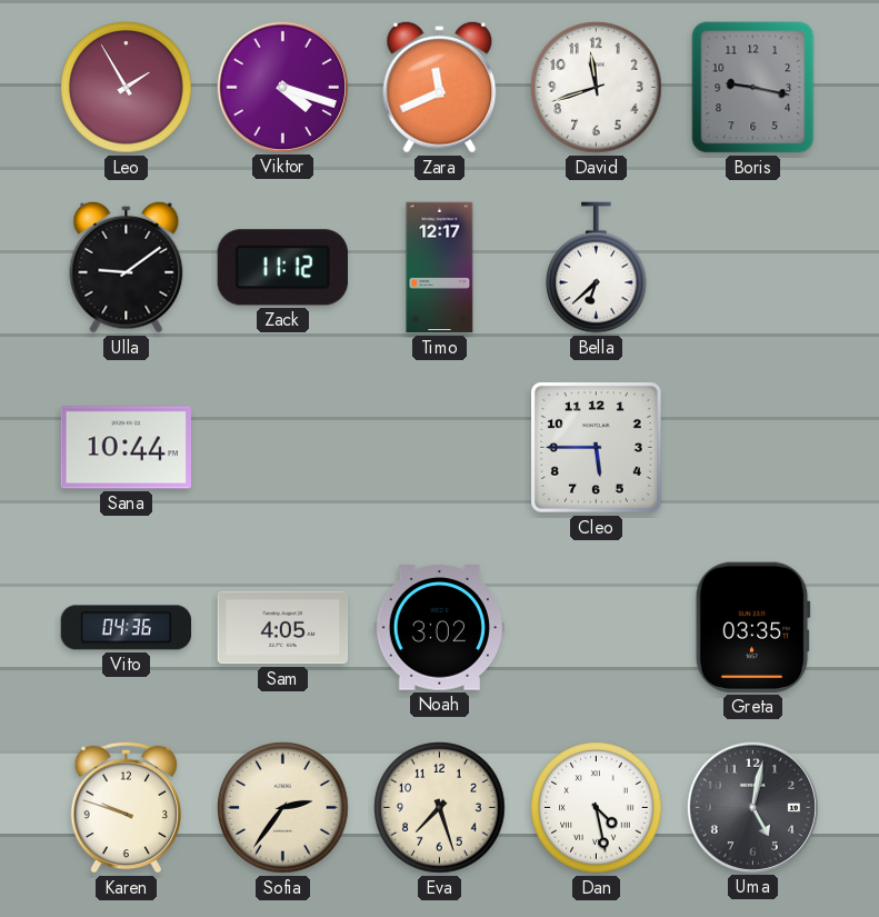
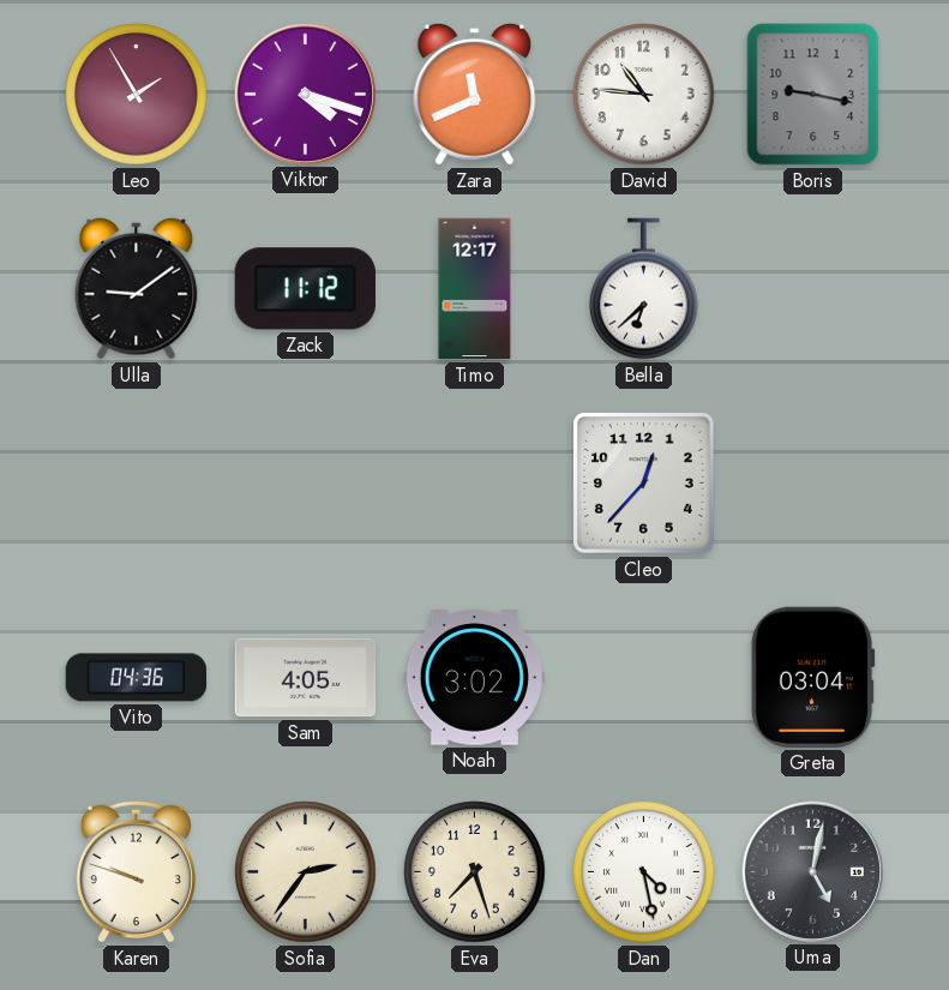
David: 11:42 -> 10:46 (644, 95)
Sana: 10:44 -> none (126, 448)
Cleo: 5:45 -> 12:37 (644, 484)
Greta: 03:35 -> 03:04 (812, 677)
